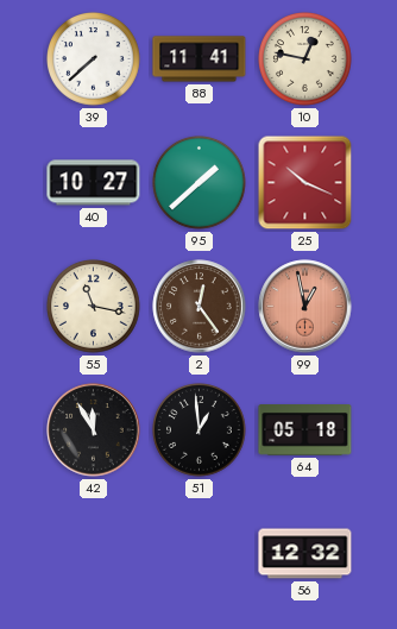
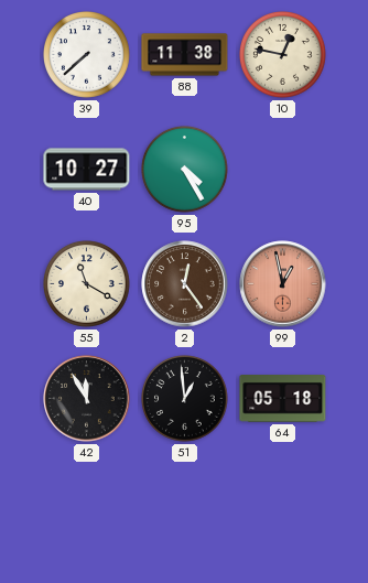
88: 11:41 -> 11:38 (185, 55)
95: 1:38 -> 4:25 (185, 170)
25: 10:19 -> none (305, 183)
55: 11:17 -> 11:20 (87, 284)
56: 12:32 -> none (305, 554)
